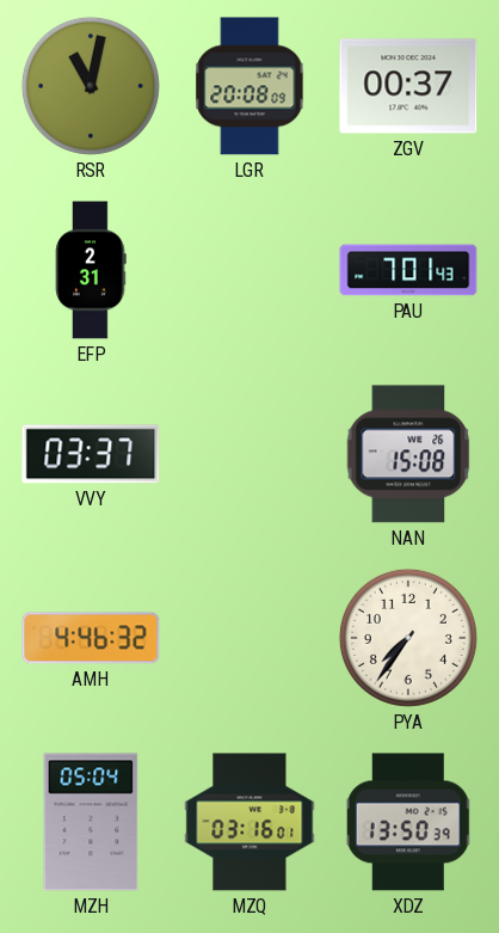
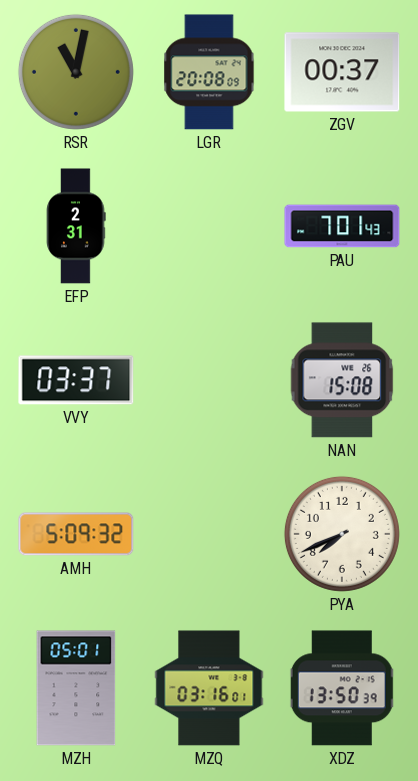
AMH: 4:46 -> 5:09 (76, 534)
PYA: 7:36 -> 7:41 (342, 534)
MZH: 05:04 -> 05:01 (76, 688)
